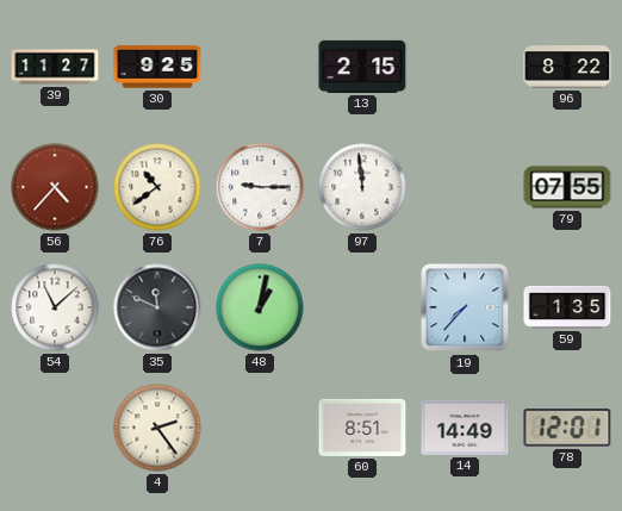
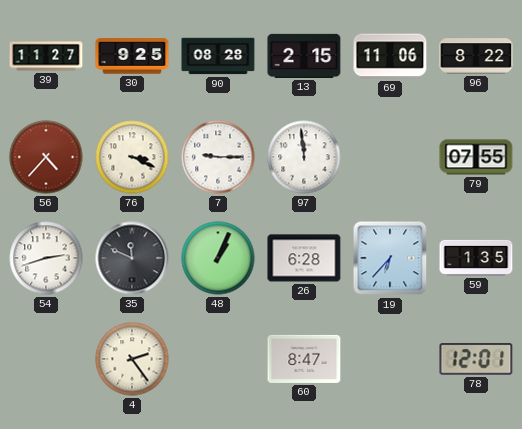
90: none -> 08:28 (218, 56)
69: none -> 11:06 (390, 56)
76: 10:39 -> 3:19 (132, 157)
54: 11:08 -> 2:42 (46, 258)
48: 1:02 -> 1:04 (218, 258)
26: none -> 6:28 (304, 258)
19: 7:37 -> 6:37 (390, 258)
60: 8:51 -> 8:47 (304, 359)
14: 14:49 -> none (465, 428)
